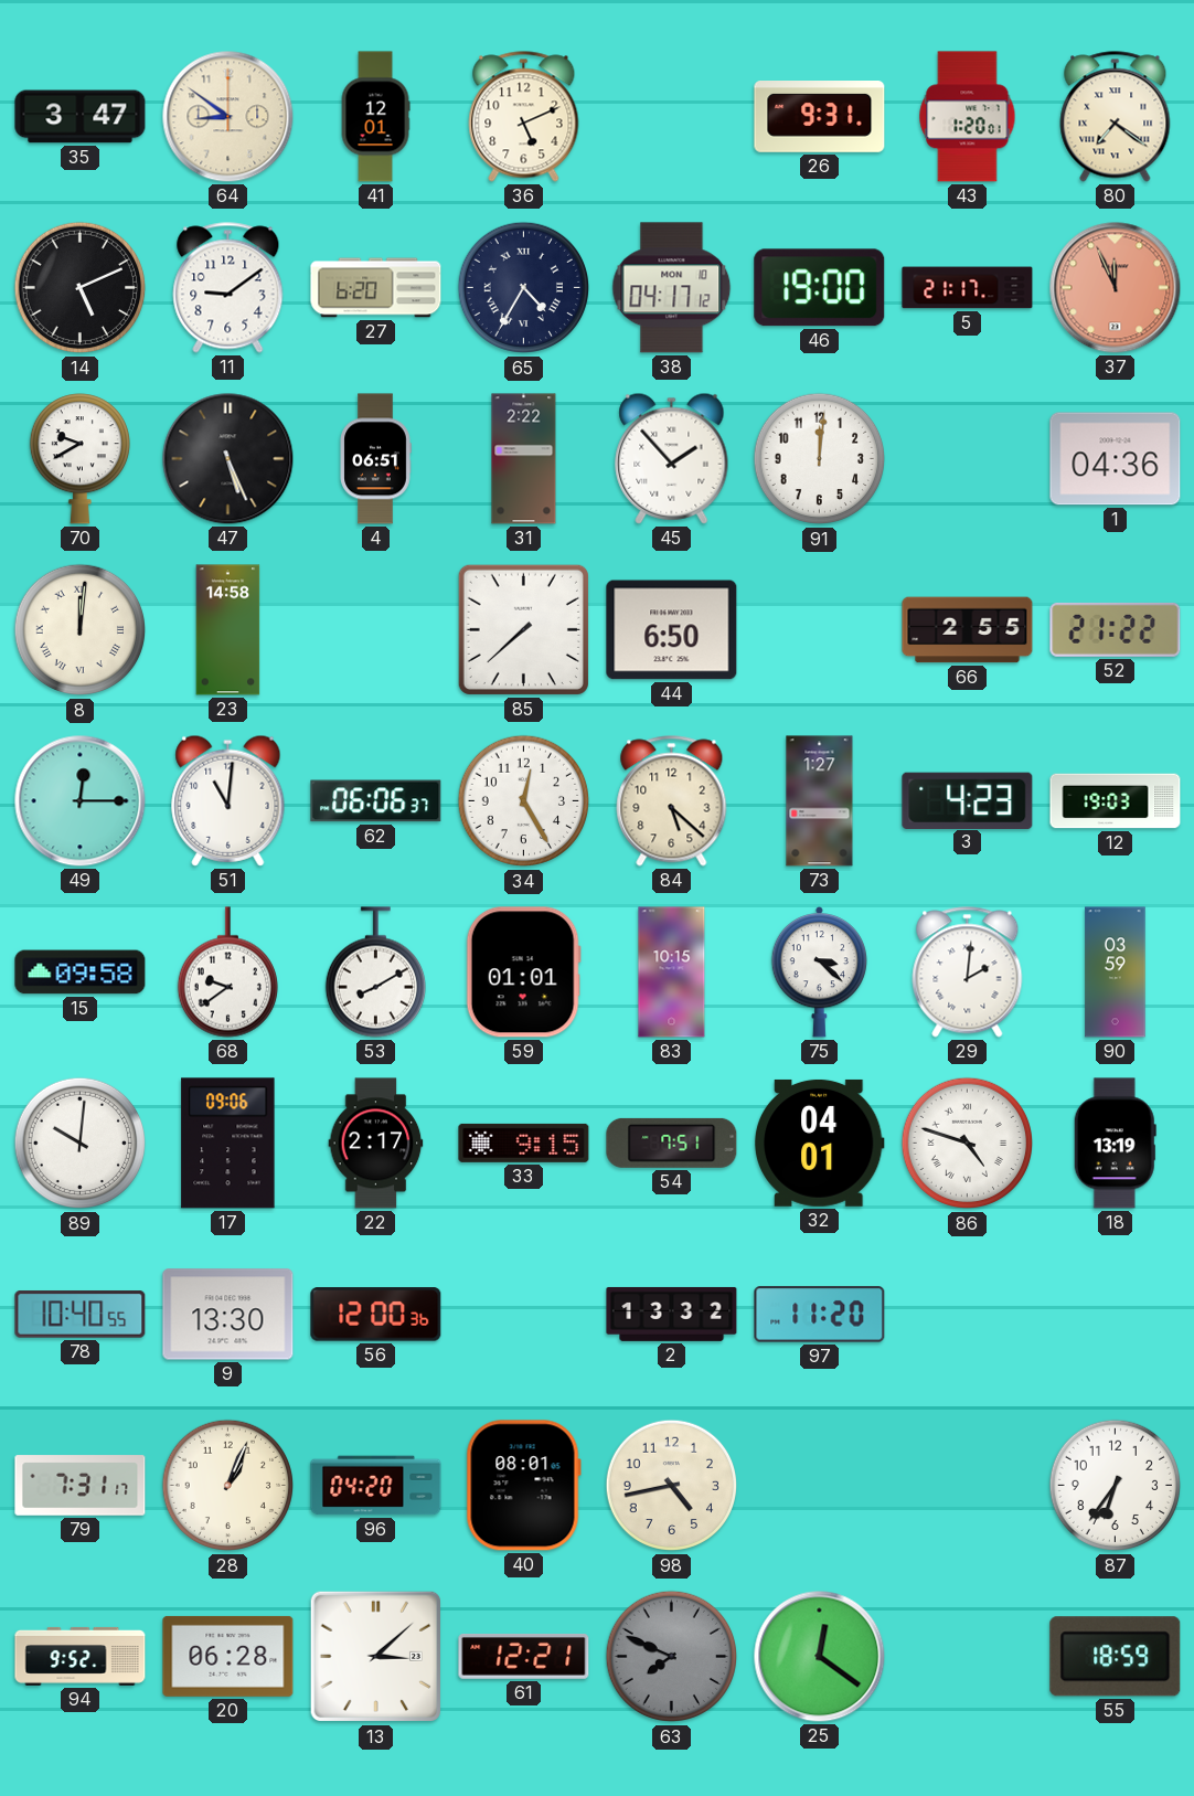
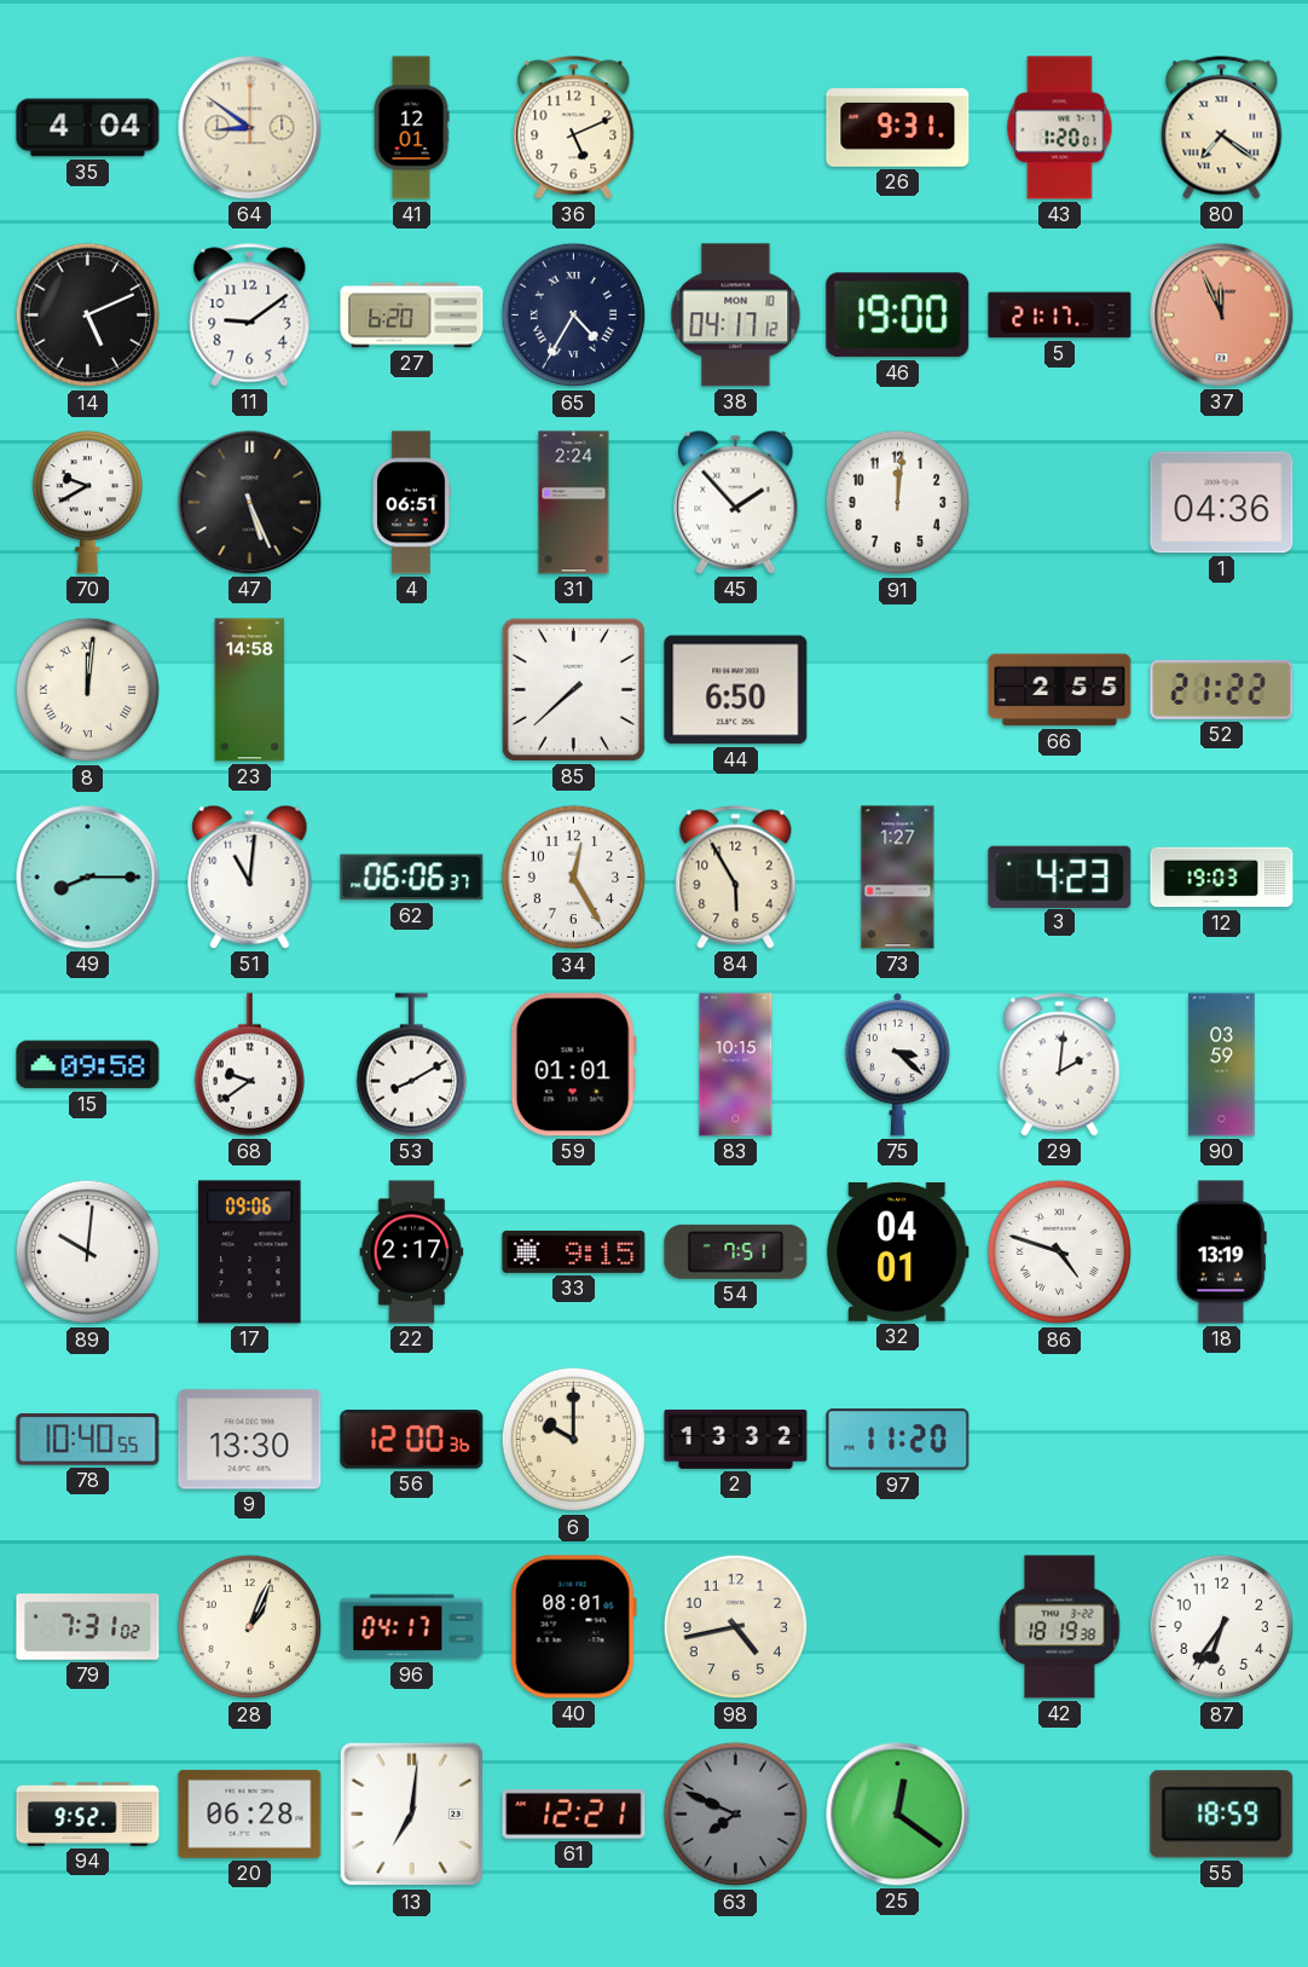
35: 3:47 -> 4:04 (88, 128)
31: 2:22 -> 2:24 (574, 503)
49: 12:15 -> 8:15 (88, 878)
84: 5:22 -> 5:55 (736, 878)
6: none -> 10:00 (574, 1440)
79: 7:31:17 -> 7:31:02 (88, 1627)
96: 04:20 -> 04:17 (412, 1627)
42: none -> 18:19 (1060, 1627)
13: 3:08 -> 7:01 (412, 1815)
